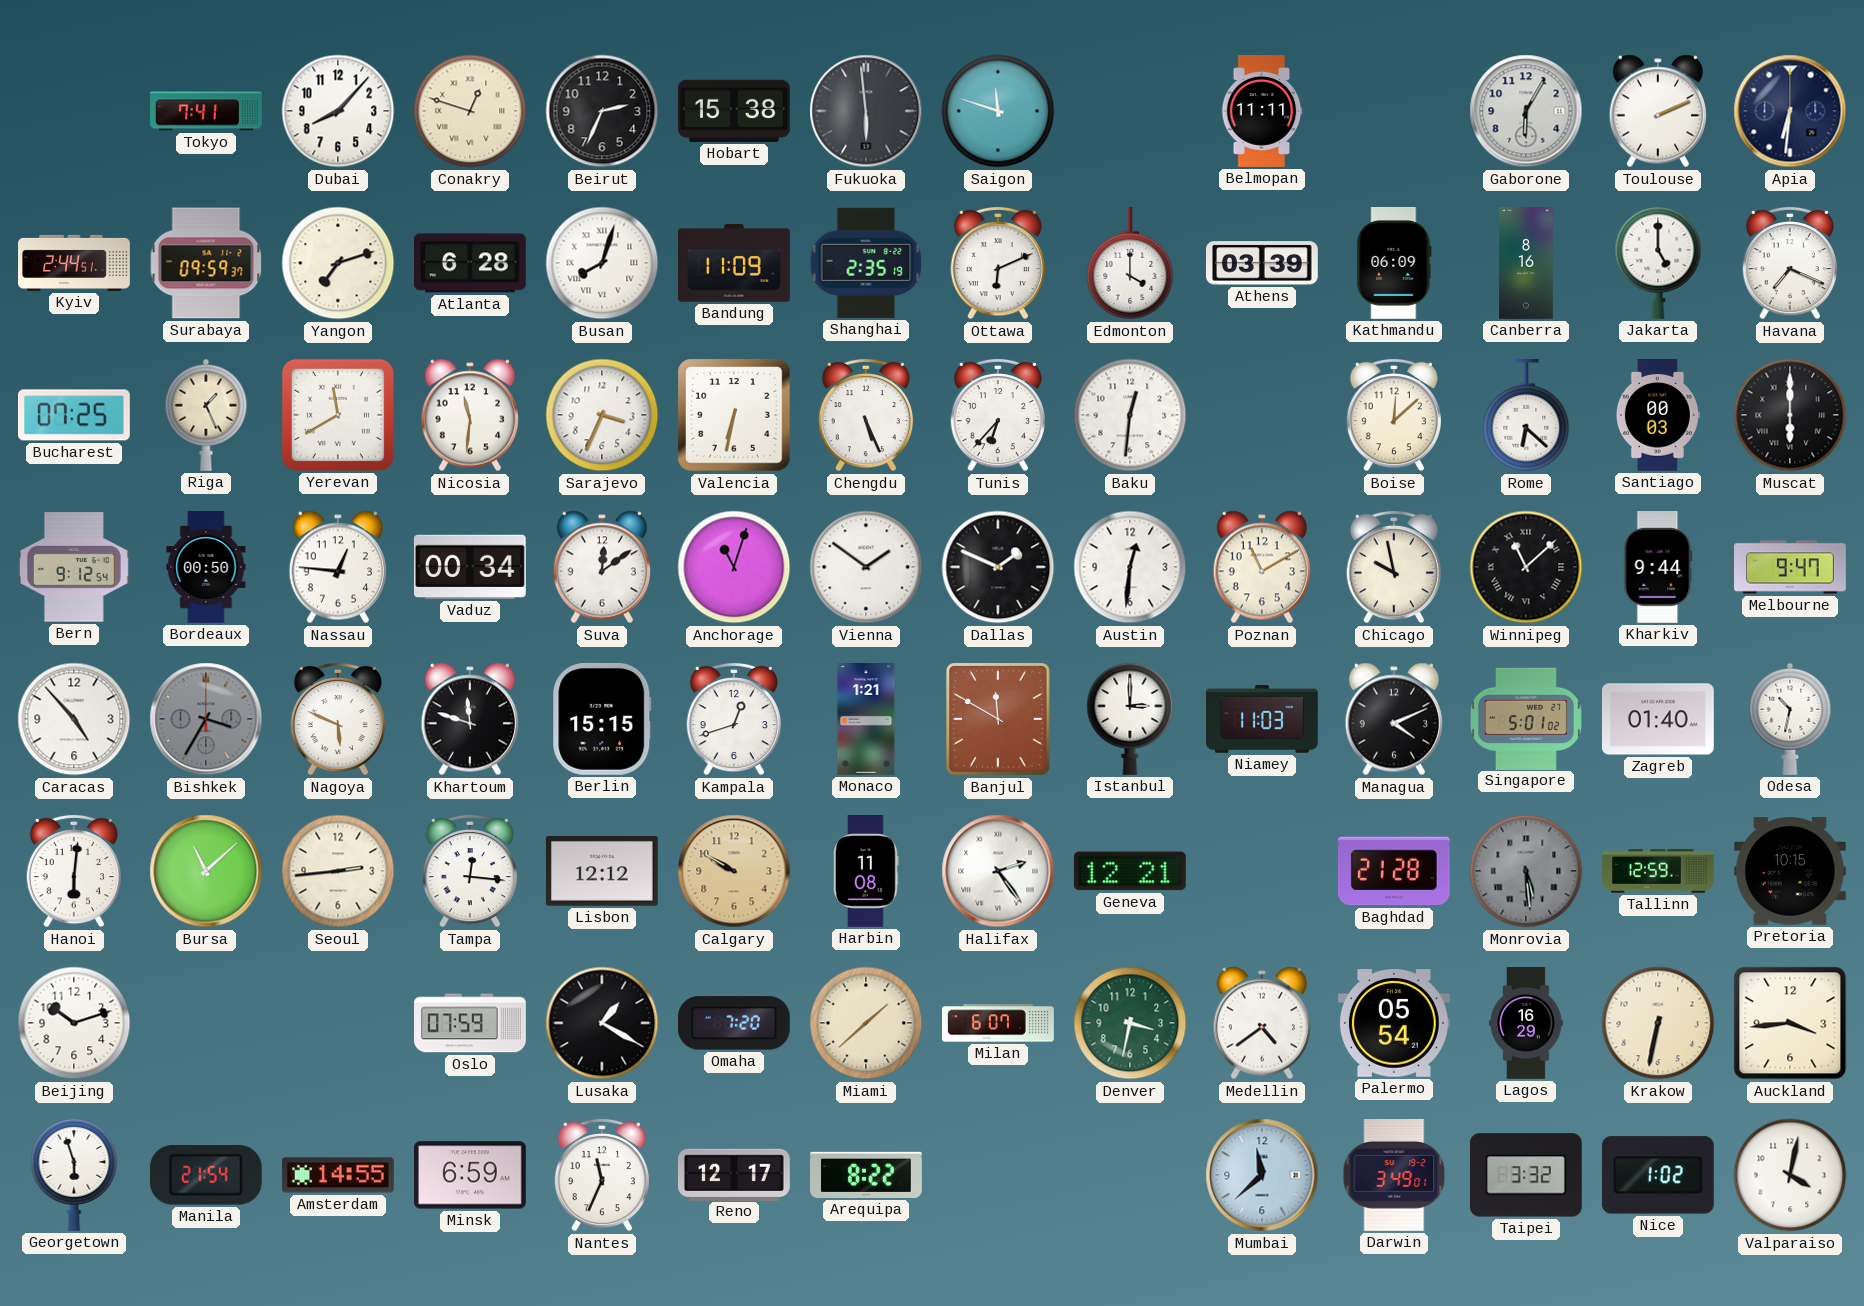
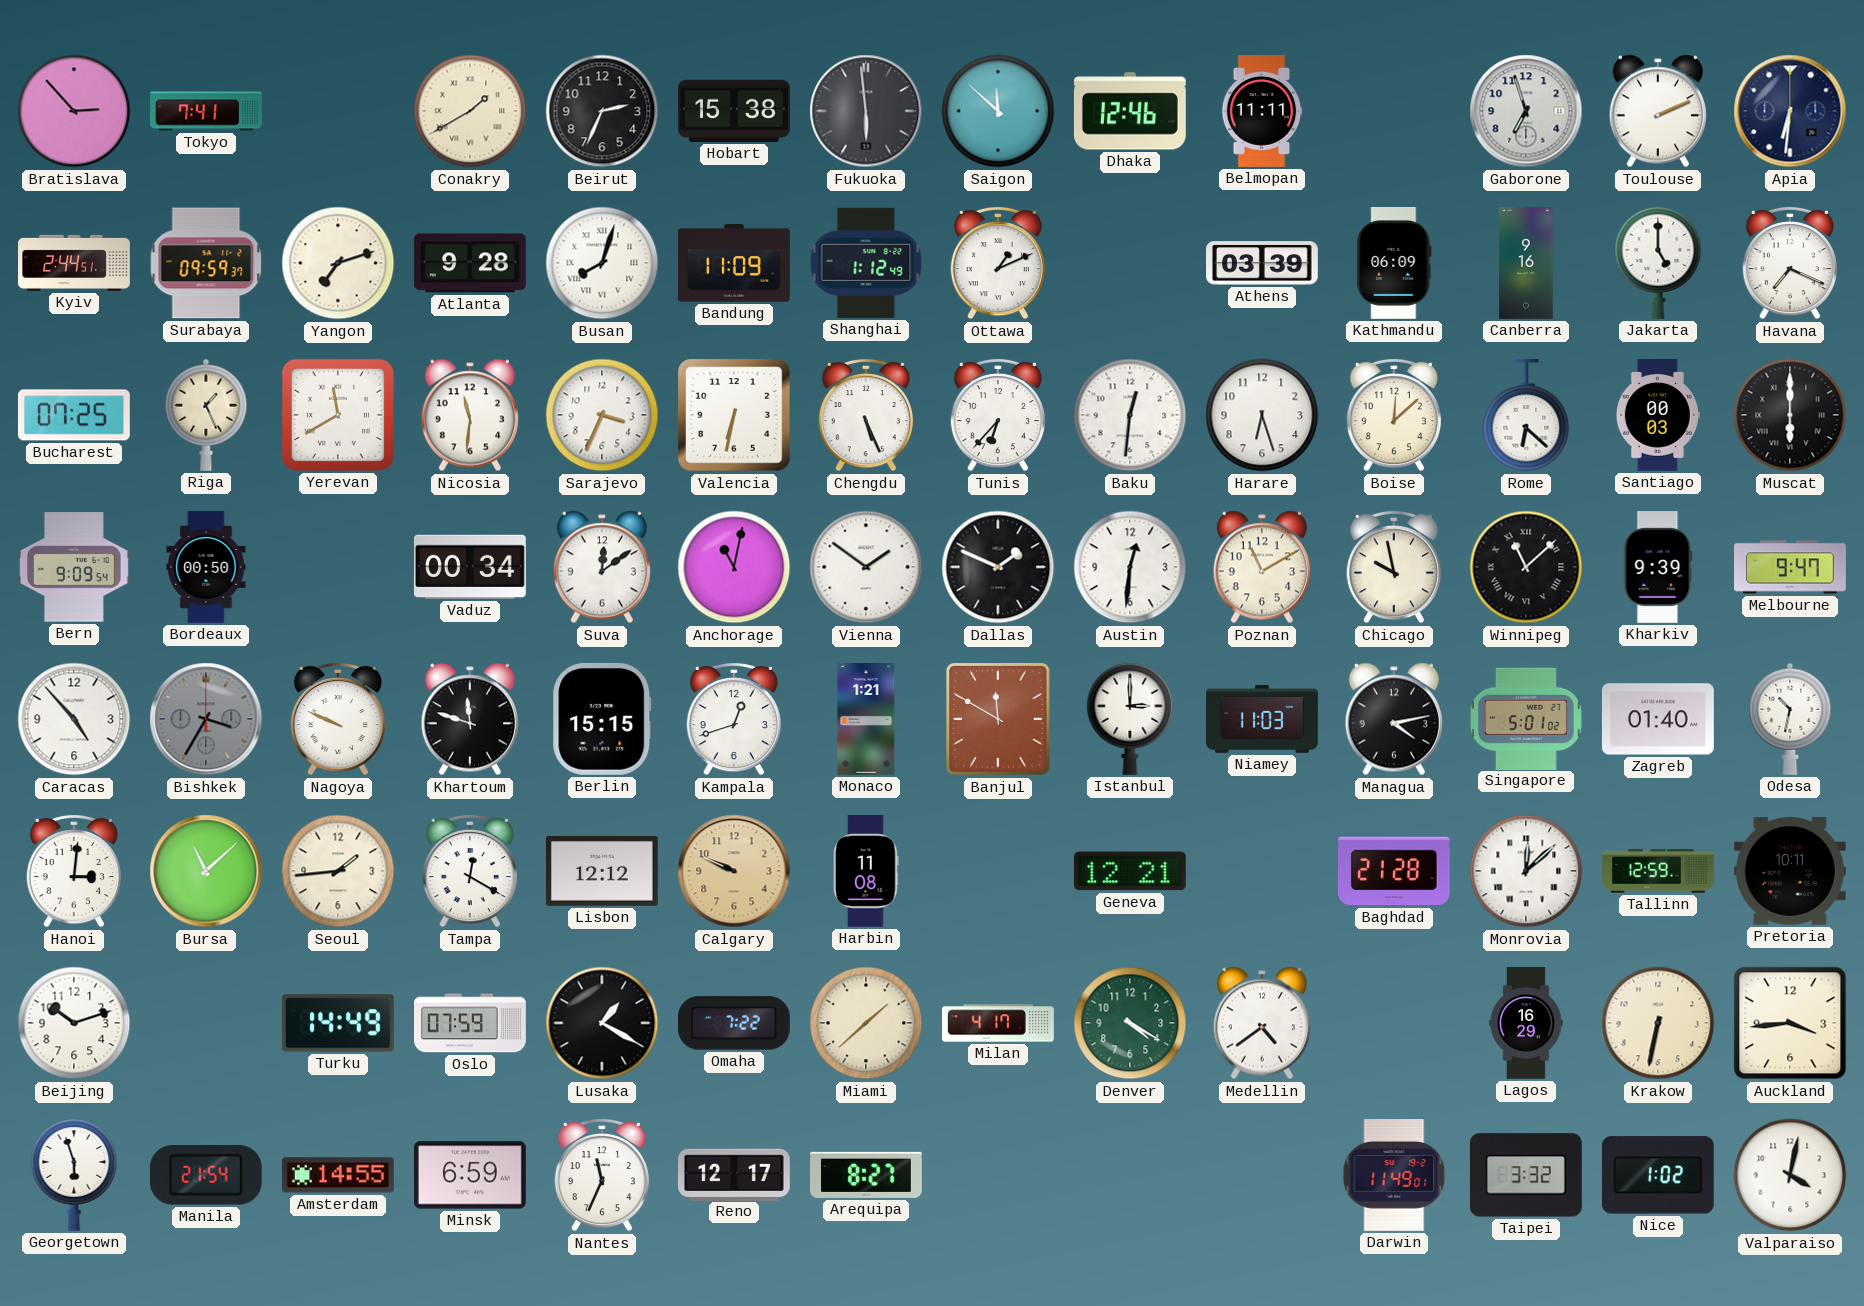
Bratislava: none -> 2:53 (74, 111)
Dubai: 8:07 -> none (338, 111)
Conakry: 12:48 -> 1:40 (470, 111)
Saigon: 11:48 -> 11:52 (998, 111)
Dhaka: none -> 12:46 (1130, 111)
Gaborone: 6:05 -> 6:57 (1526, 111)
Atlanta: 6:28 -> 9:28 (470, 263)
Shanghai: 2:35 -> 1:12 (866, 263)
Ottawa: 6:11 -> 1:11 (997, 263)
Edmonton: 4:00 -> none (1130, 264)
Canberra: 8:16 -> 9:16 (1526, 264)
Harare: none -> 6:27 (1262, 415)
Bern: 9:12 -> 9:09 (75, 567)
Nassau: 12:46 -> none (337, 567)
Anchorage: 11:03 -> 11:02 (734, 567)
Kharkiv: 9:44 -> 9:39 (1658, 568)
Nagoya: 5:49 -> 9:49 (337, 719)
Managua: 4:11 -> 4:13 (1393, 719)
Hanoi: 6:01 -> 3:01 (73, 871)
Seoul: 2:44 -> 1:44 (338, 871)
Tampa: 12:16 -> 12:20 (469, 871)
Calgary: 9:50 -> 9:49 (734, 871)
Halifax: 2:24 -> none (998, 871)
Monrovia: 5:29 -> 12:08 (1526, 871)
Monrovia dial: grey -> white (1526, 871)
Pretoria: 10:15 -> 10:11 (1790, 871)
Turku: none -> 14:49 (338, 1023)
Omaha: 7:20 -> 7:22 (734, 1023)
Milan: 6:07 -> 4:17 (998, 1023)
Denver: 3:32 -> 4:20 (1130, 1023)
Palermo: 05:54 -> none (1394, 1023)
Arequipa: 8:22 -> 8:27 (867, 1175)
Mumbai: 11:38 -> none (1262, 1175)
Darwin: 3:49 -> 11:49 (1394, 1176)
